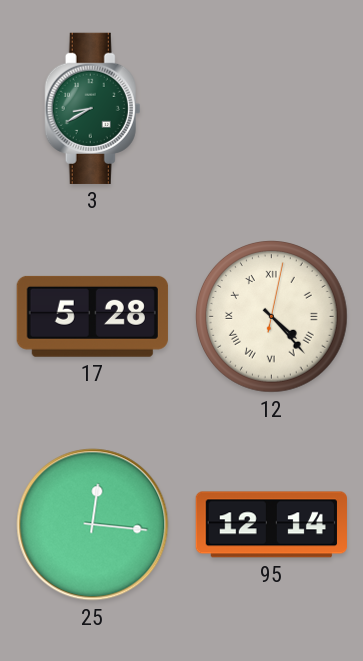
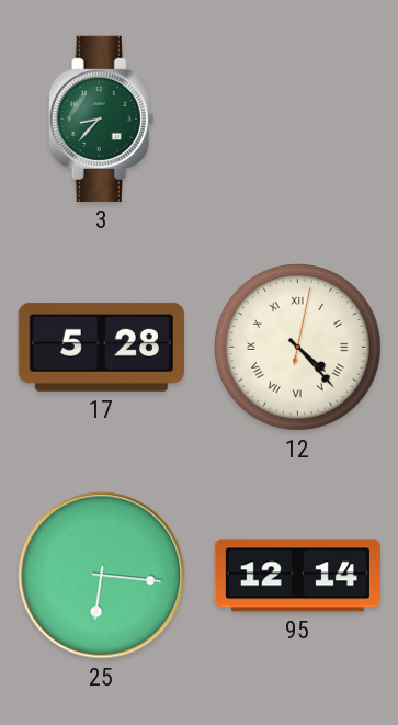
3: 8:40 -> 8:37 (102, 118)
25: 12:16 -> 6:16 (102, 576)
